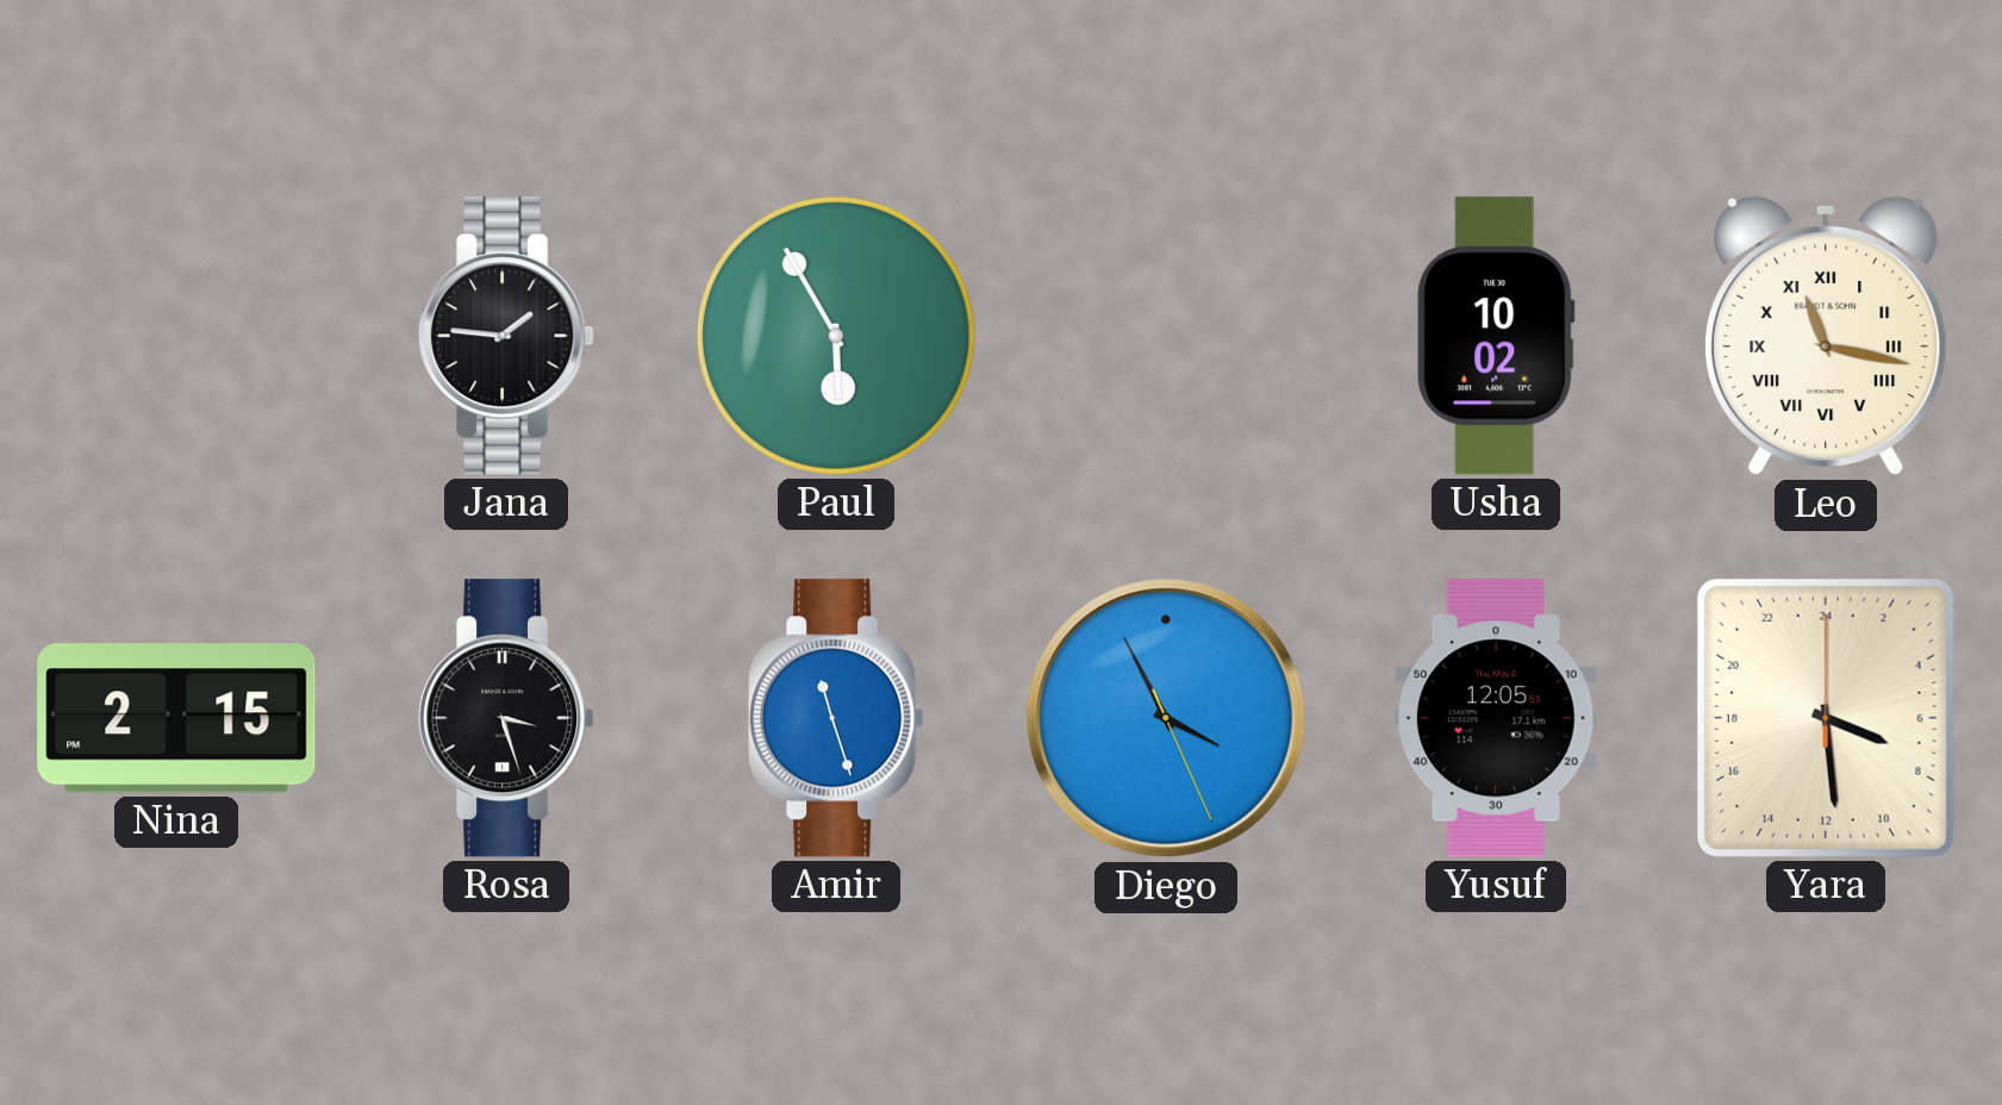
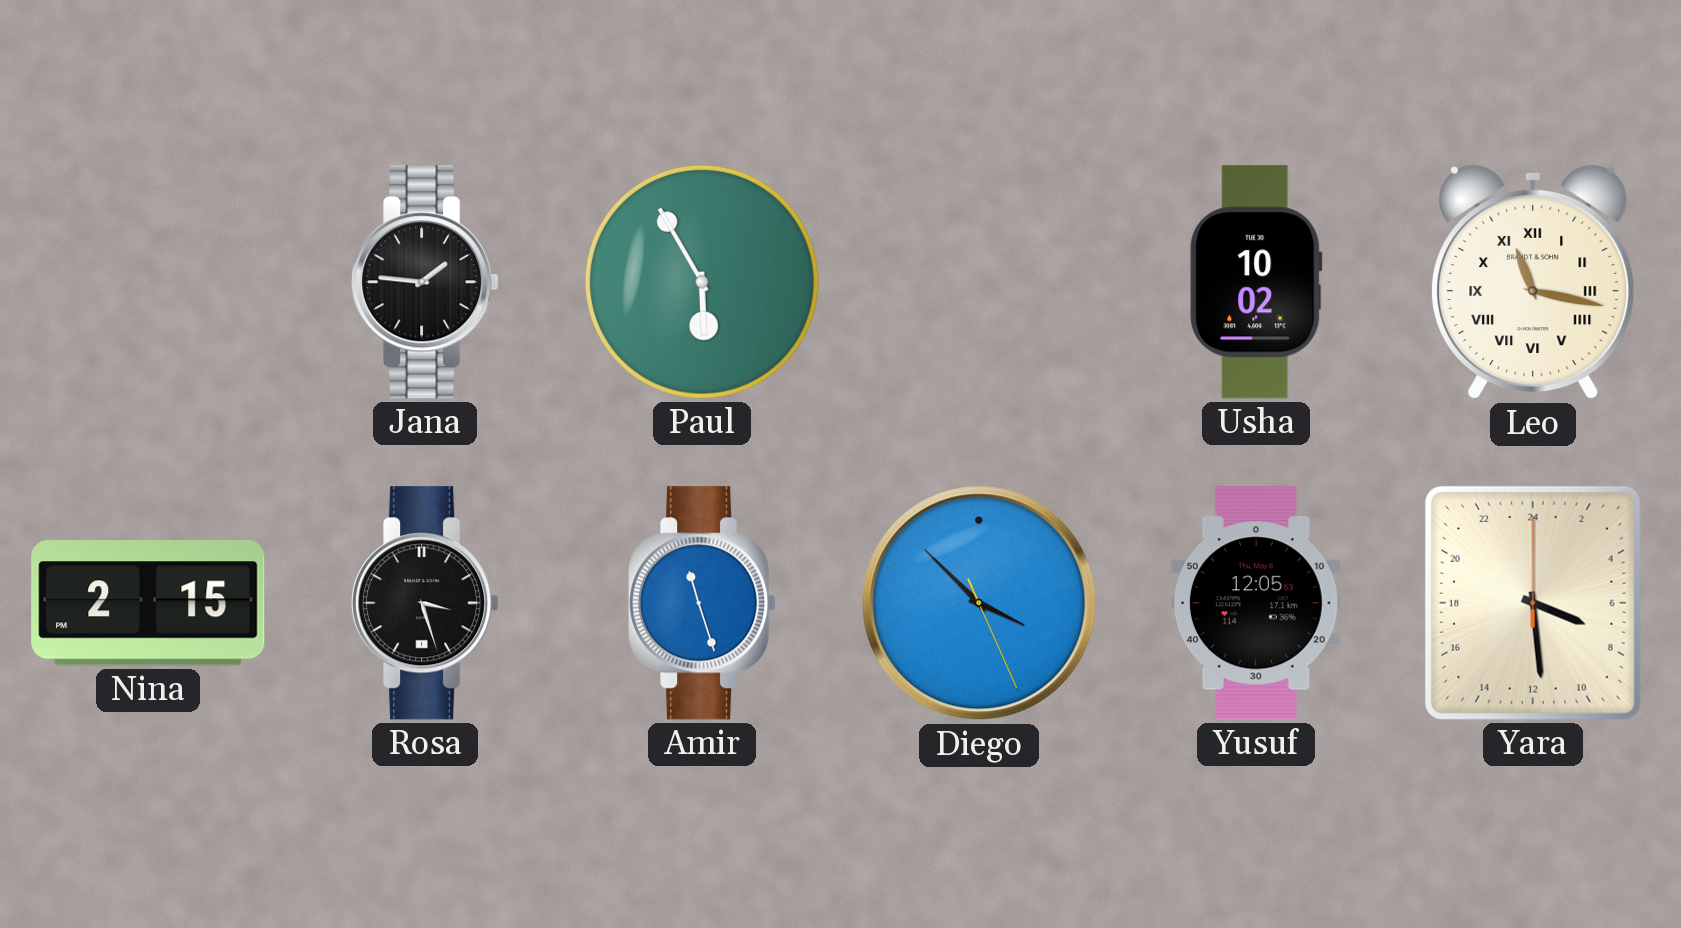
Diego: 3:55 -> 3:52 (979, 603)
